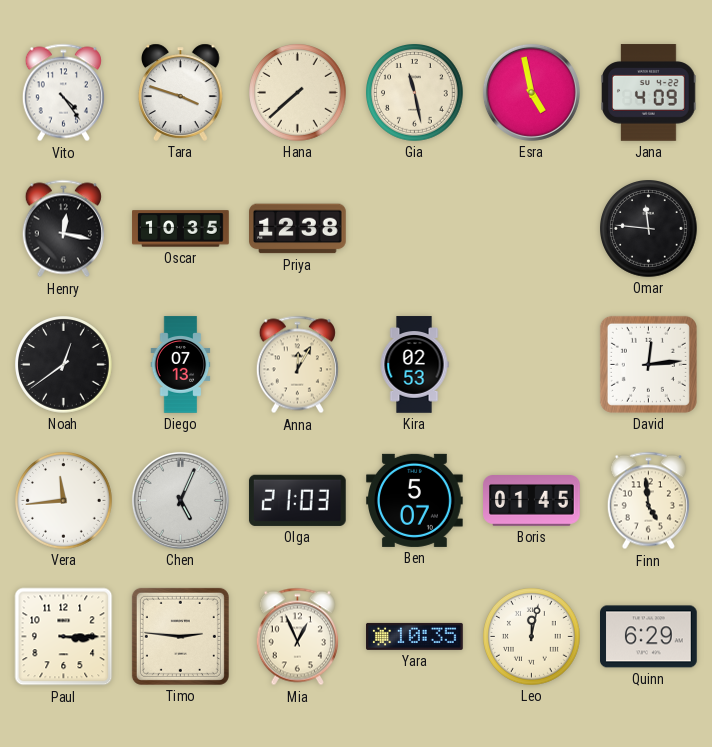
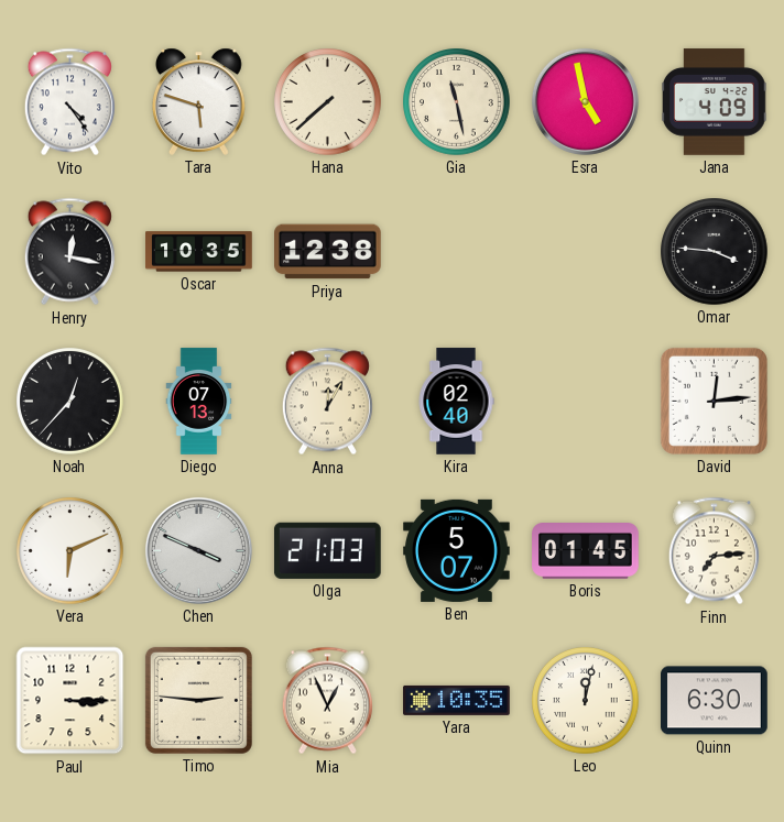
Tara: 3:48 -> 5:48 (199, 101)
Omar: 11:46 -> 3:46 (715, 252)
Noah: 12:39 -> 12:37 (70, 402)
Kira: 02:53 -> 02:40 (456, 402)
Vera: 11:44 -> 6:11 (70, 551)
Chen: 5:04 -> 3:49 (198, 550)
Finn: 4:59 -> 7:14 (714, 551)
Quinn: 6:29 -> 6:30 (715, 701)
